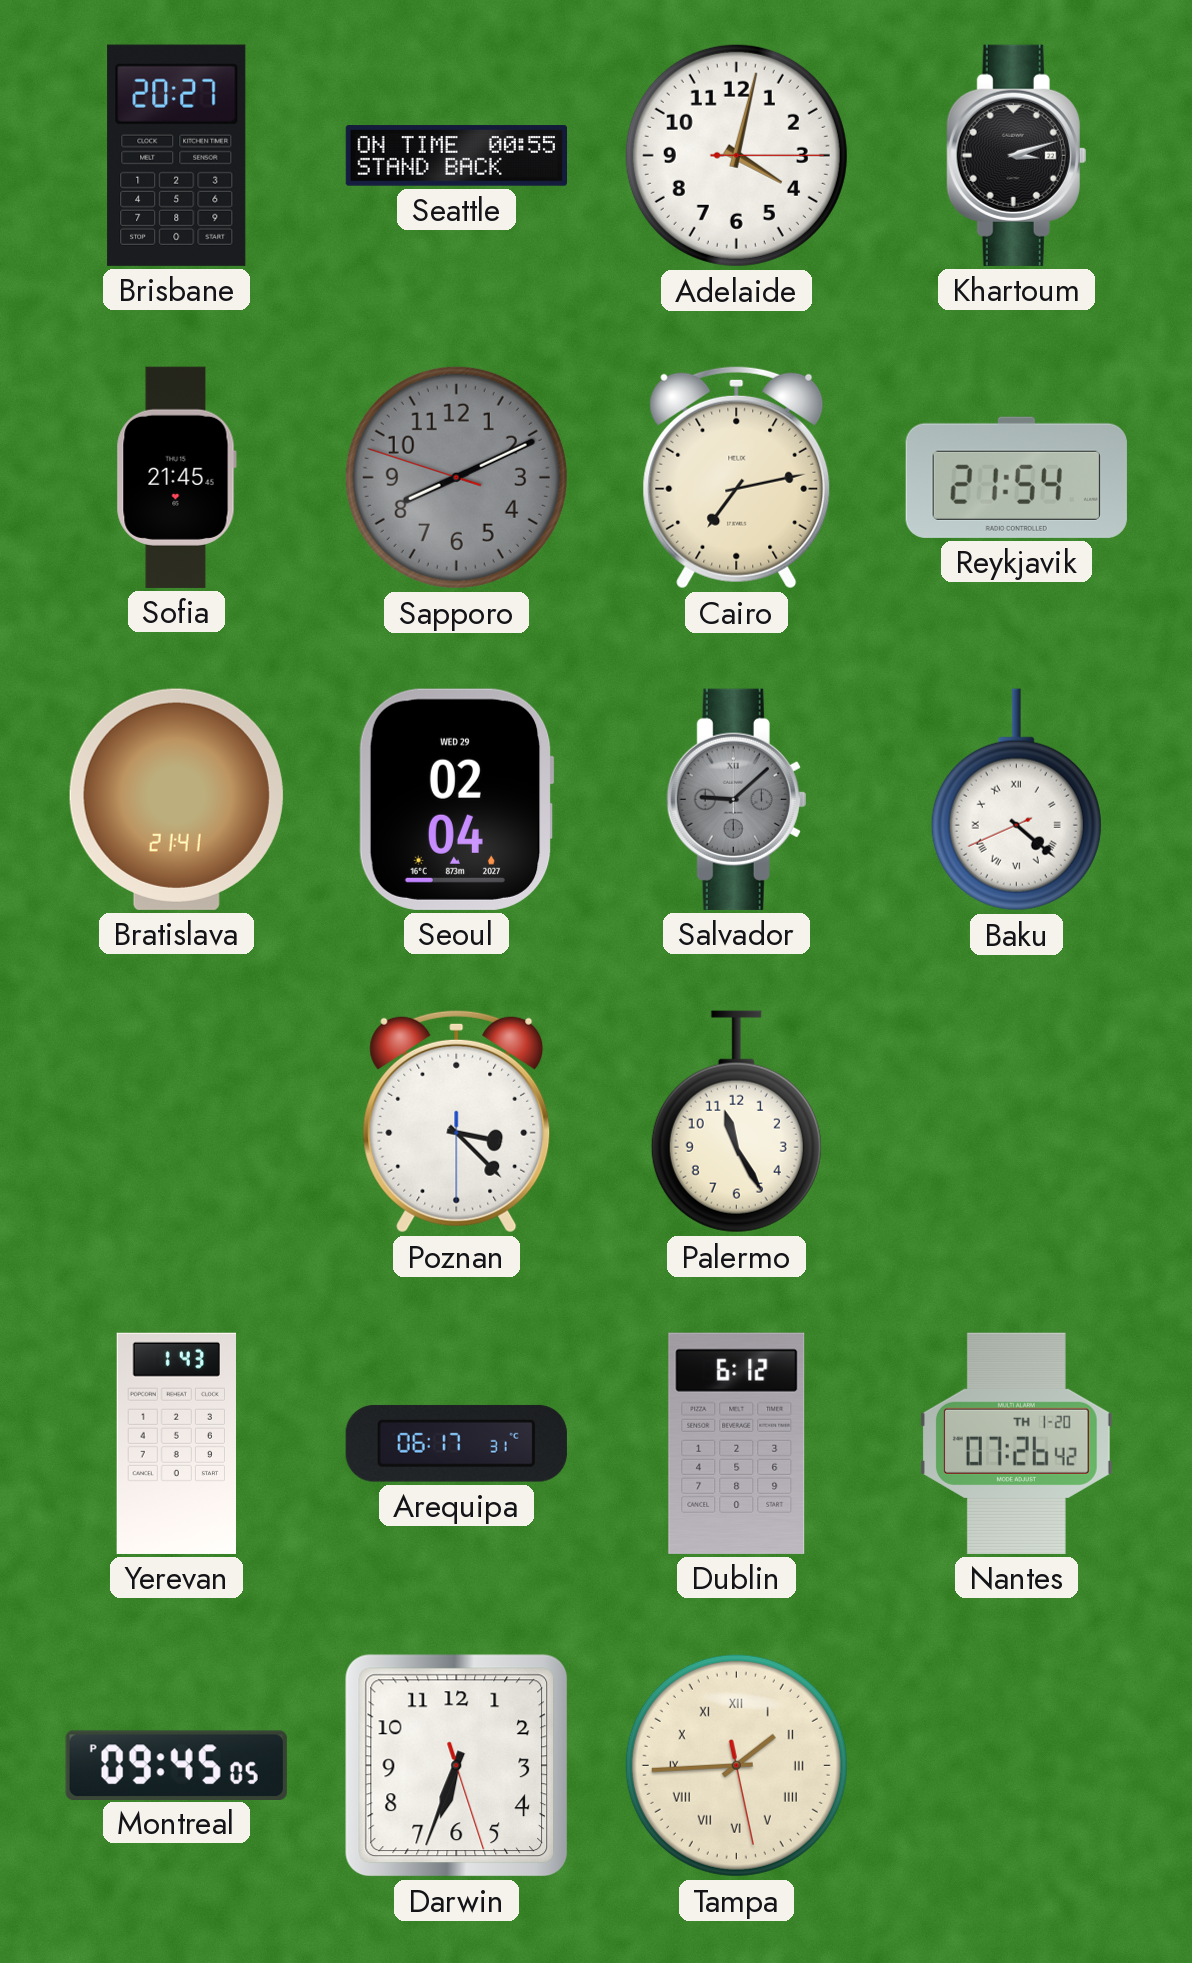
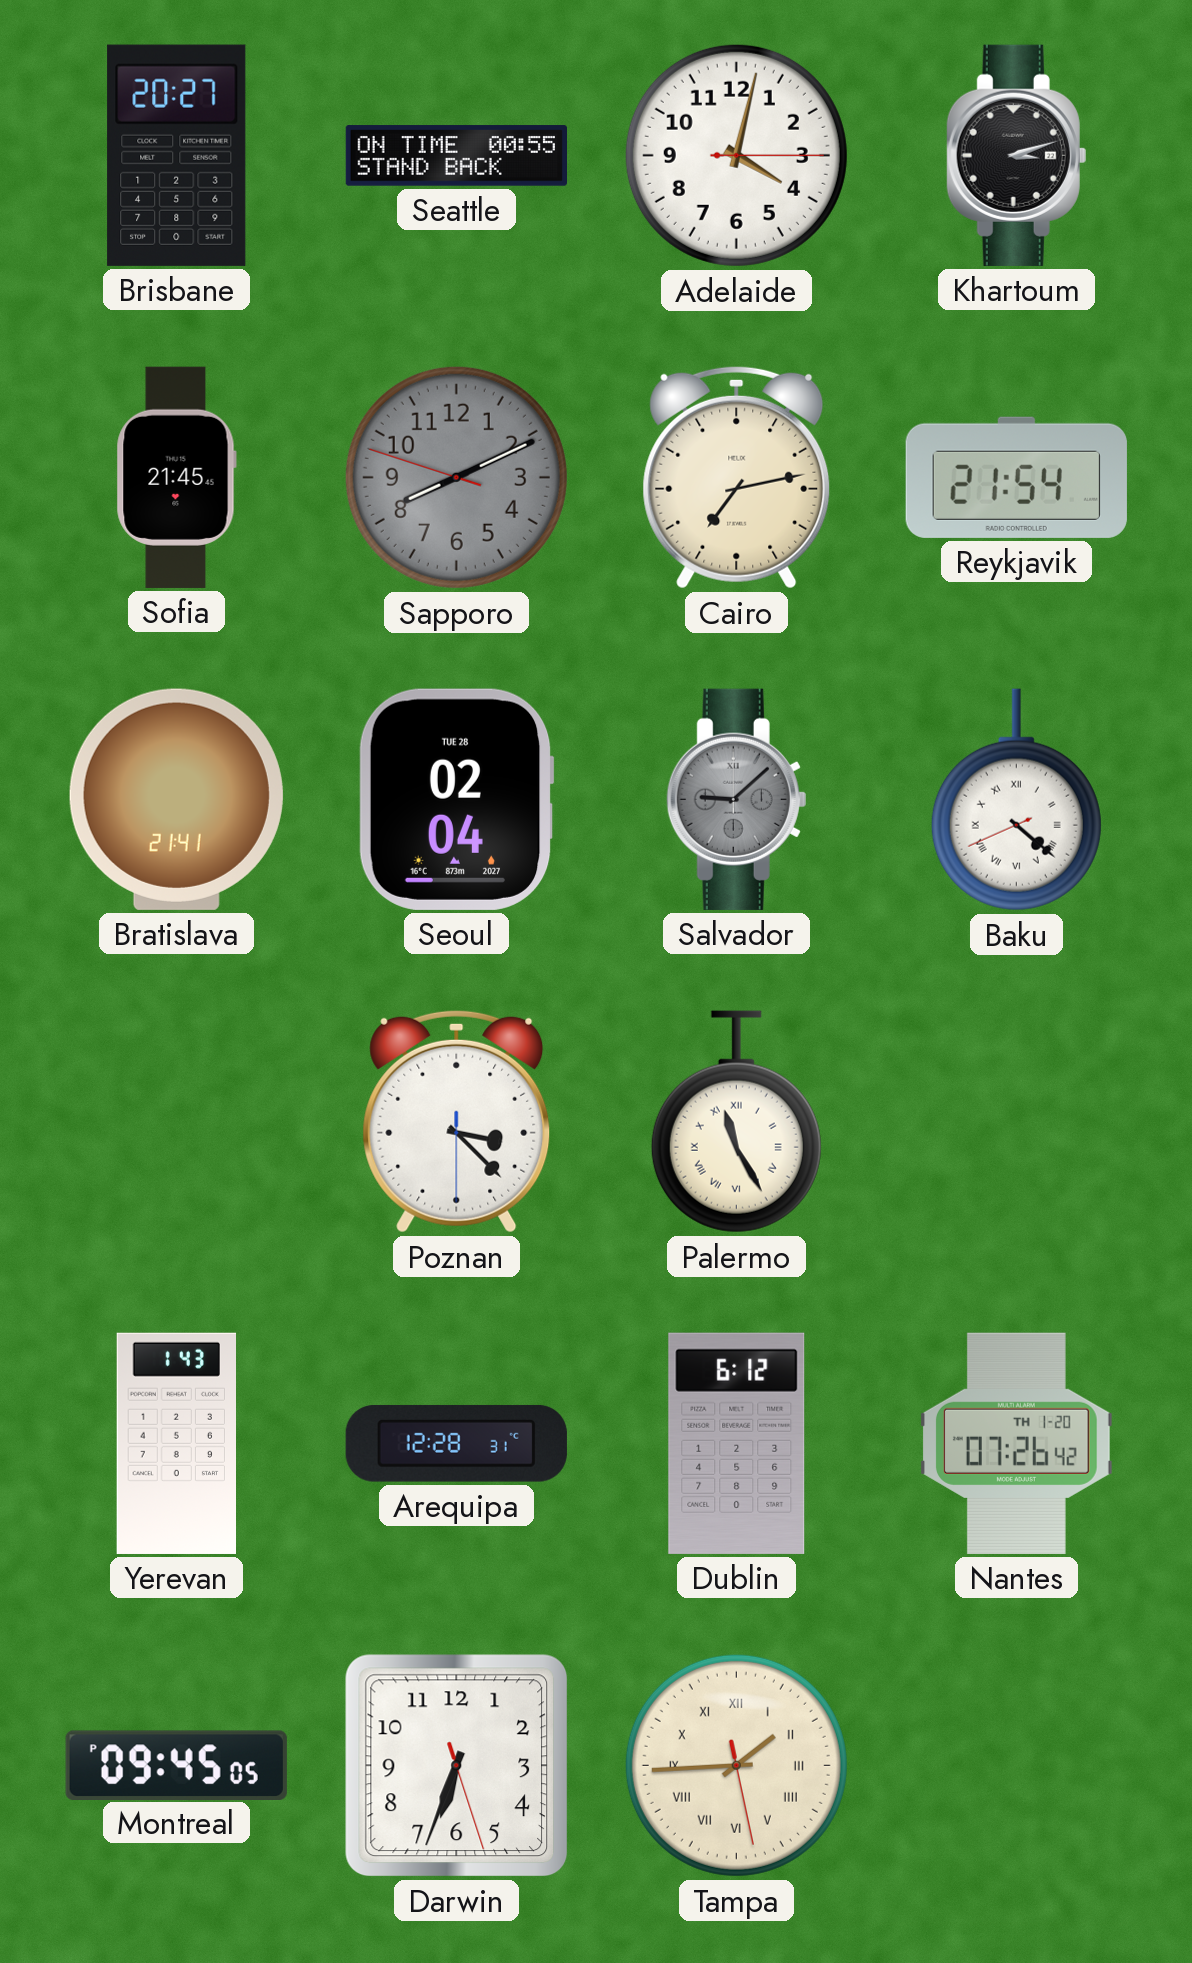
Seoul date: WED 29 -> TUE 28 (456, 799)
Palermo numerals: Arabic -> Roman (736, 1122)
Arequipa: 06:17 -> 12:28 (456, 1444)
